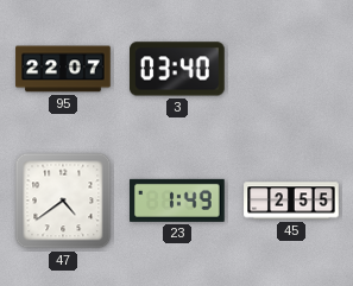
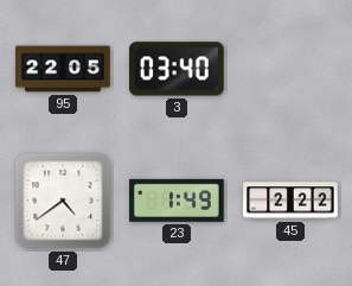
95: 22:07 -> 22:05 (63, 69)
45: 2:55 -> 2:22 (290, 201)
